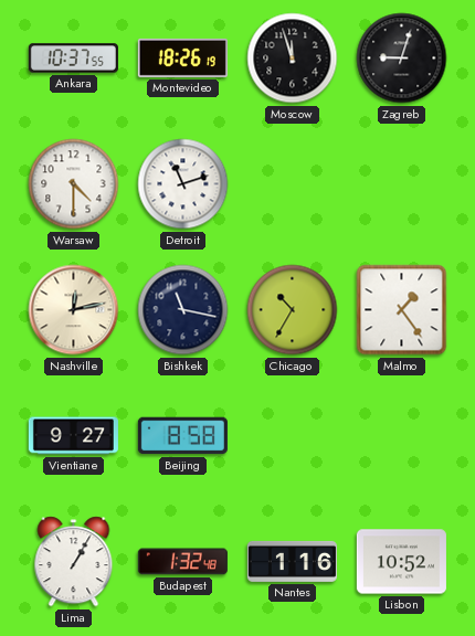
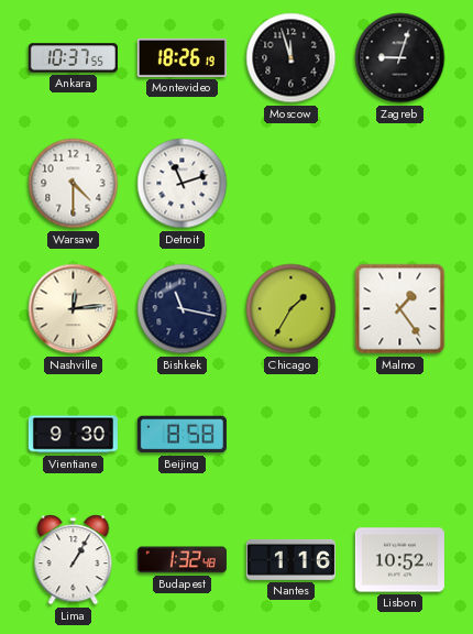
Nashville: 12:13 -> 12:14 (74, 309)
Chicago: 10:35 -> 1:35 (291, 309)
Vientiane: 9:27 -> 9:30 (73, 435)
